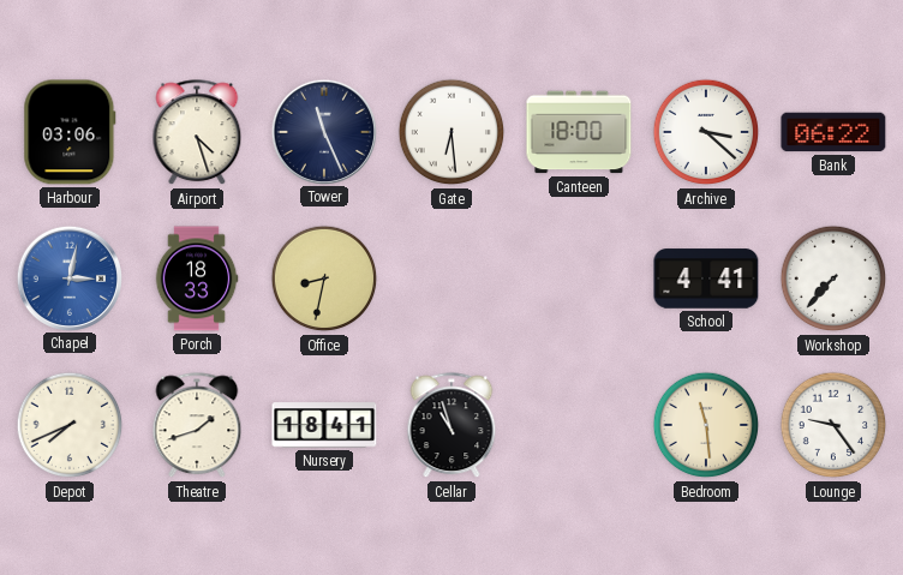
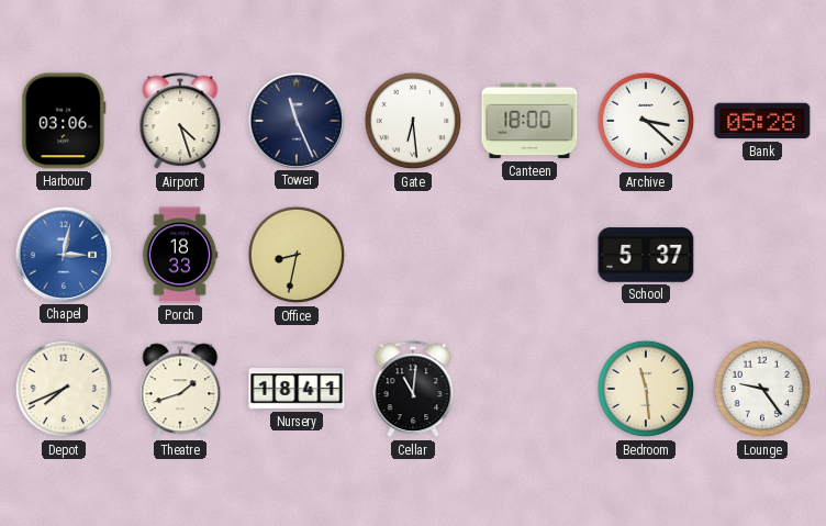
Bank: 06:22 -> 05:28 (762, 121)
School: 4:41 -> 5:37 (646, 255)
Workshop: 7:37 -> none (833, 278)
Cellar: 10:57 -> 11:01 (413, 390)
